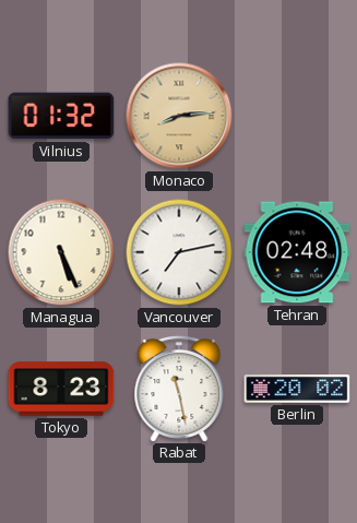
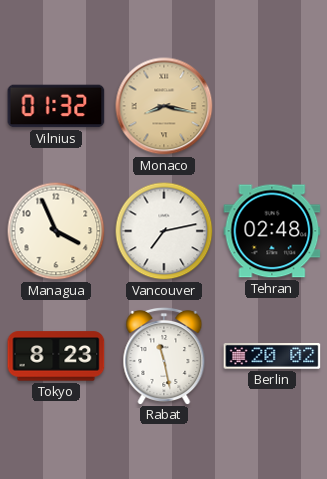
Monaco: 8:14 -> 8:17 (164, 106)
Managua: 5:26 -> 3:56 (56, 231)
